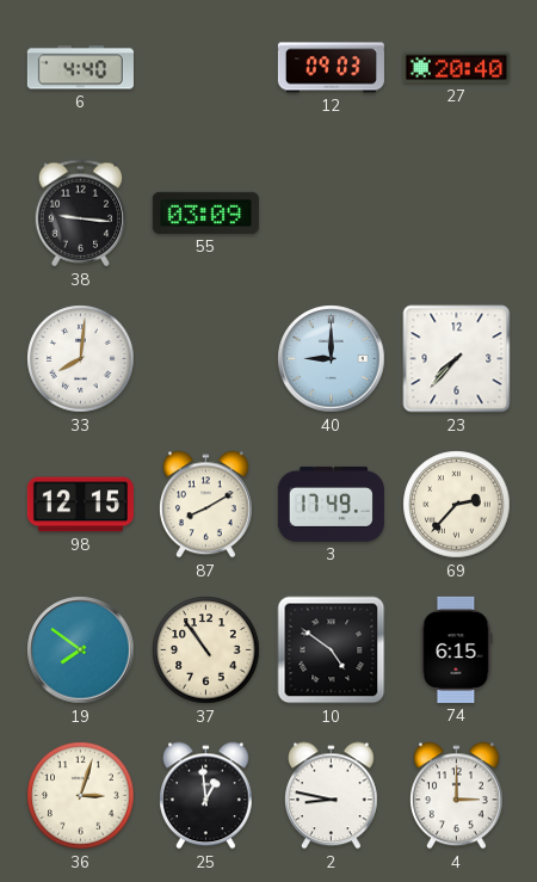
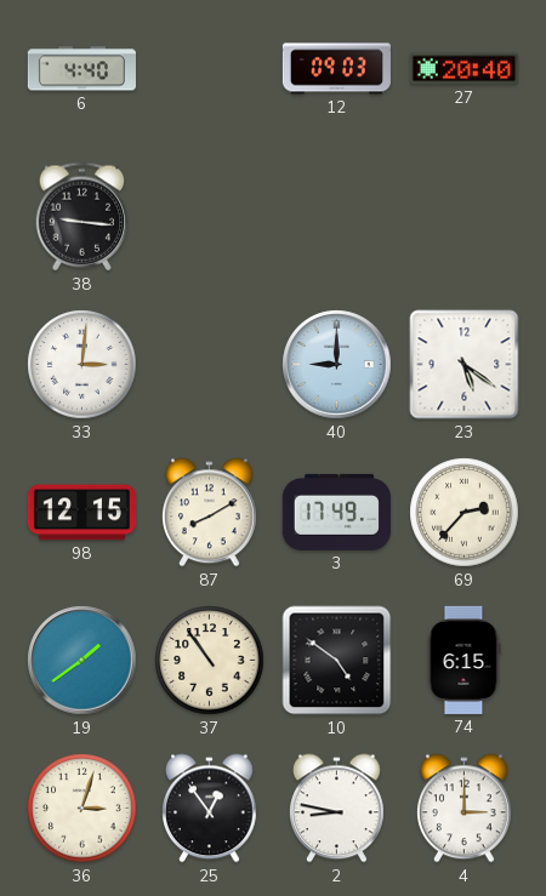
55: 03:09 -> none (205, 212)
33: 8:01 -> 3:01 (83, 365)
23: 7:37 -> 5:21 (465, 365)
19: 7:51 -> 1:39 (83, 661)
25: 12:59 -> 12:54 (210, 809)
